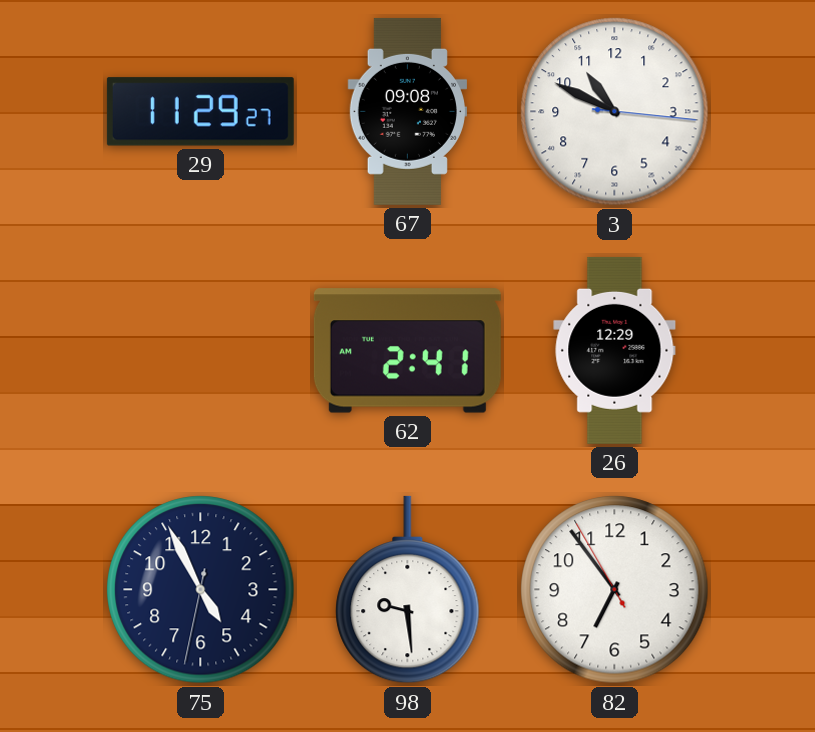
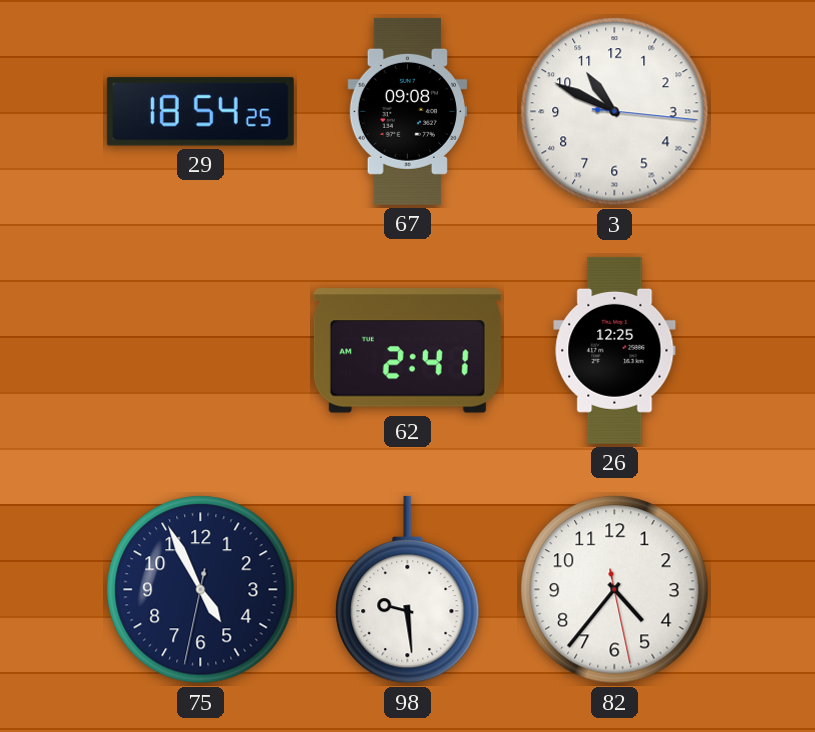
29: 11:29 -> 18:54 (200, 112)
26: 12:29 -> 12:25 (615, 350)
82: 6:53 -> 4:36 (615, 590)
